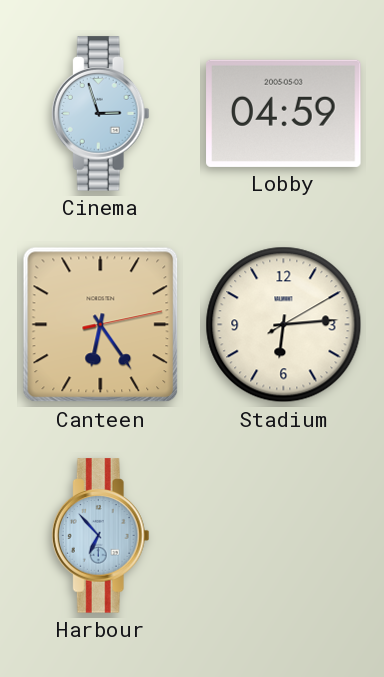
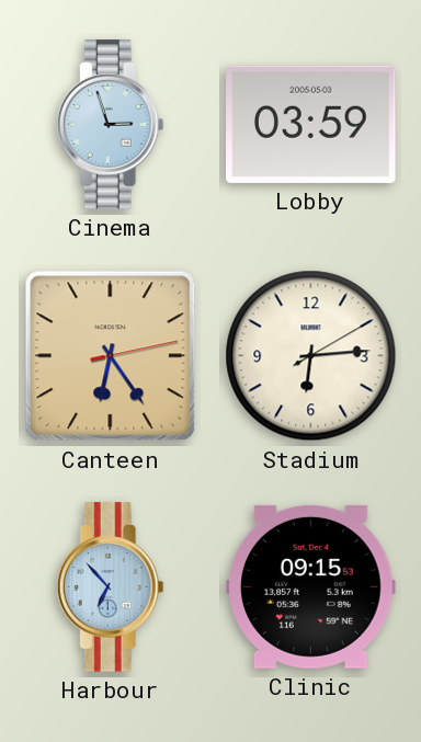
Lobby: 04:59 -> 03:59 (311, 124)
Clinic: none -> 09:15 (311, 586)
